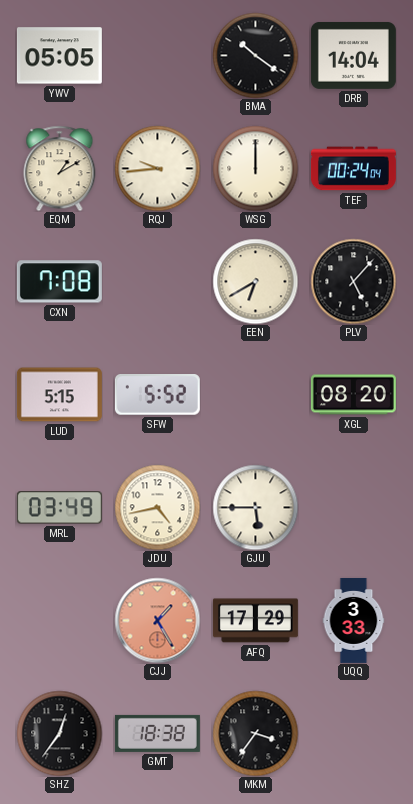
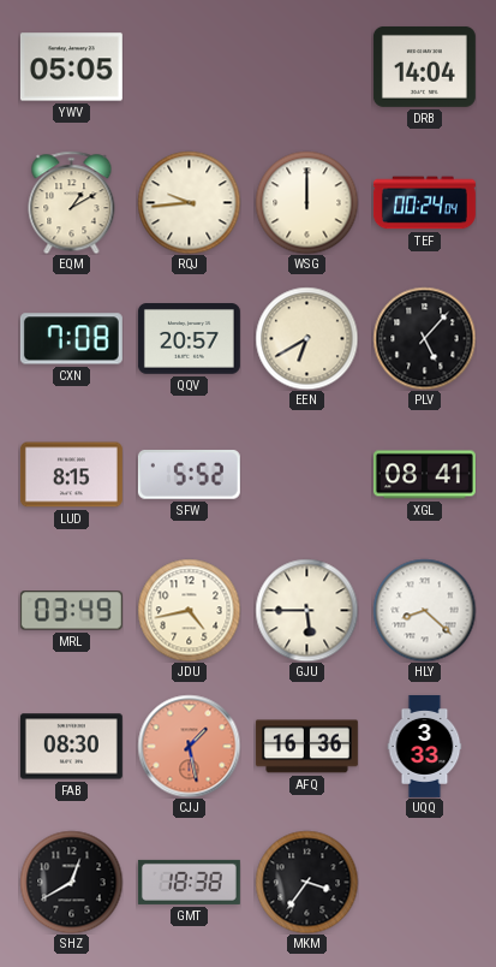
BMA: 10:21 -> none (255, 55)
QQV: none -> 20:57 (189, 339)
LUD: 5:15 -> 8:15 (71, 475)
XGL: 08:20 -> 08:41 (424, 475)
HLY: none -> 8:22 (424, 610)
FAB: none -> 08:30 (71, 747)
CJJ: 1:25 -> 1:28 (189, 746)
AFQ: 17:29 -> 16:36 (306, 747)
SHZ: 12:36 -> 12:40 (71, 882)
